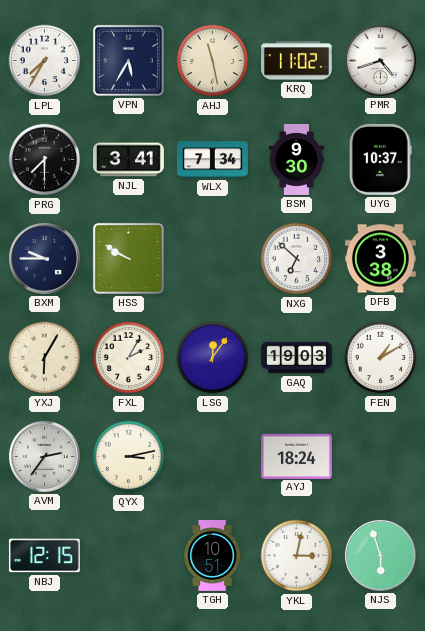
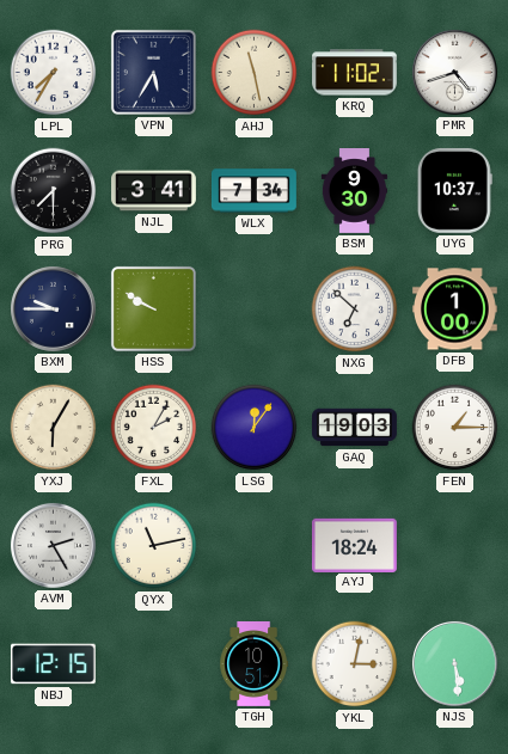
DFB: 3:38 -> 1:00 (455, 309)
FEN: 1:10 -> 1:15 (455, 428)
AVM: 2:36 -> 2:25 (54, 546)
QYX: 3:13 -> 11:13 (154, 546)
NJS: 5:57 -> 5:29 (455, 664)
